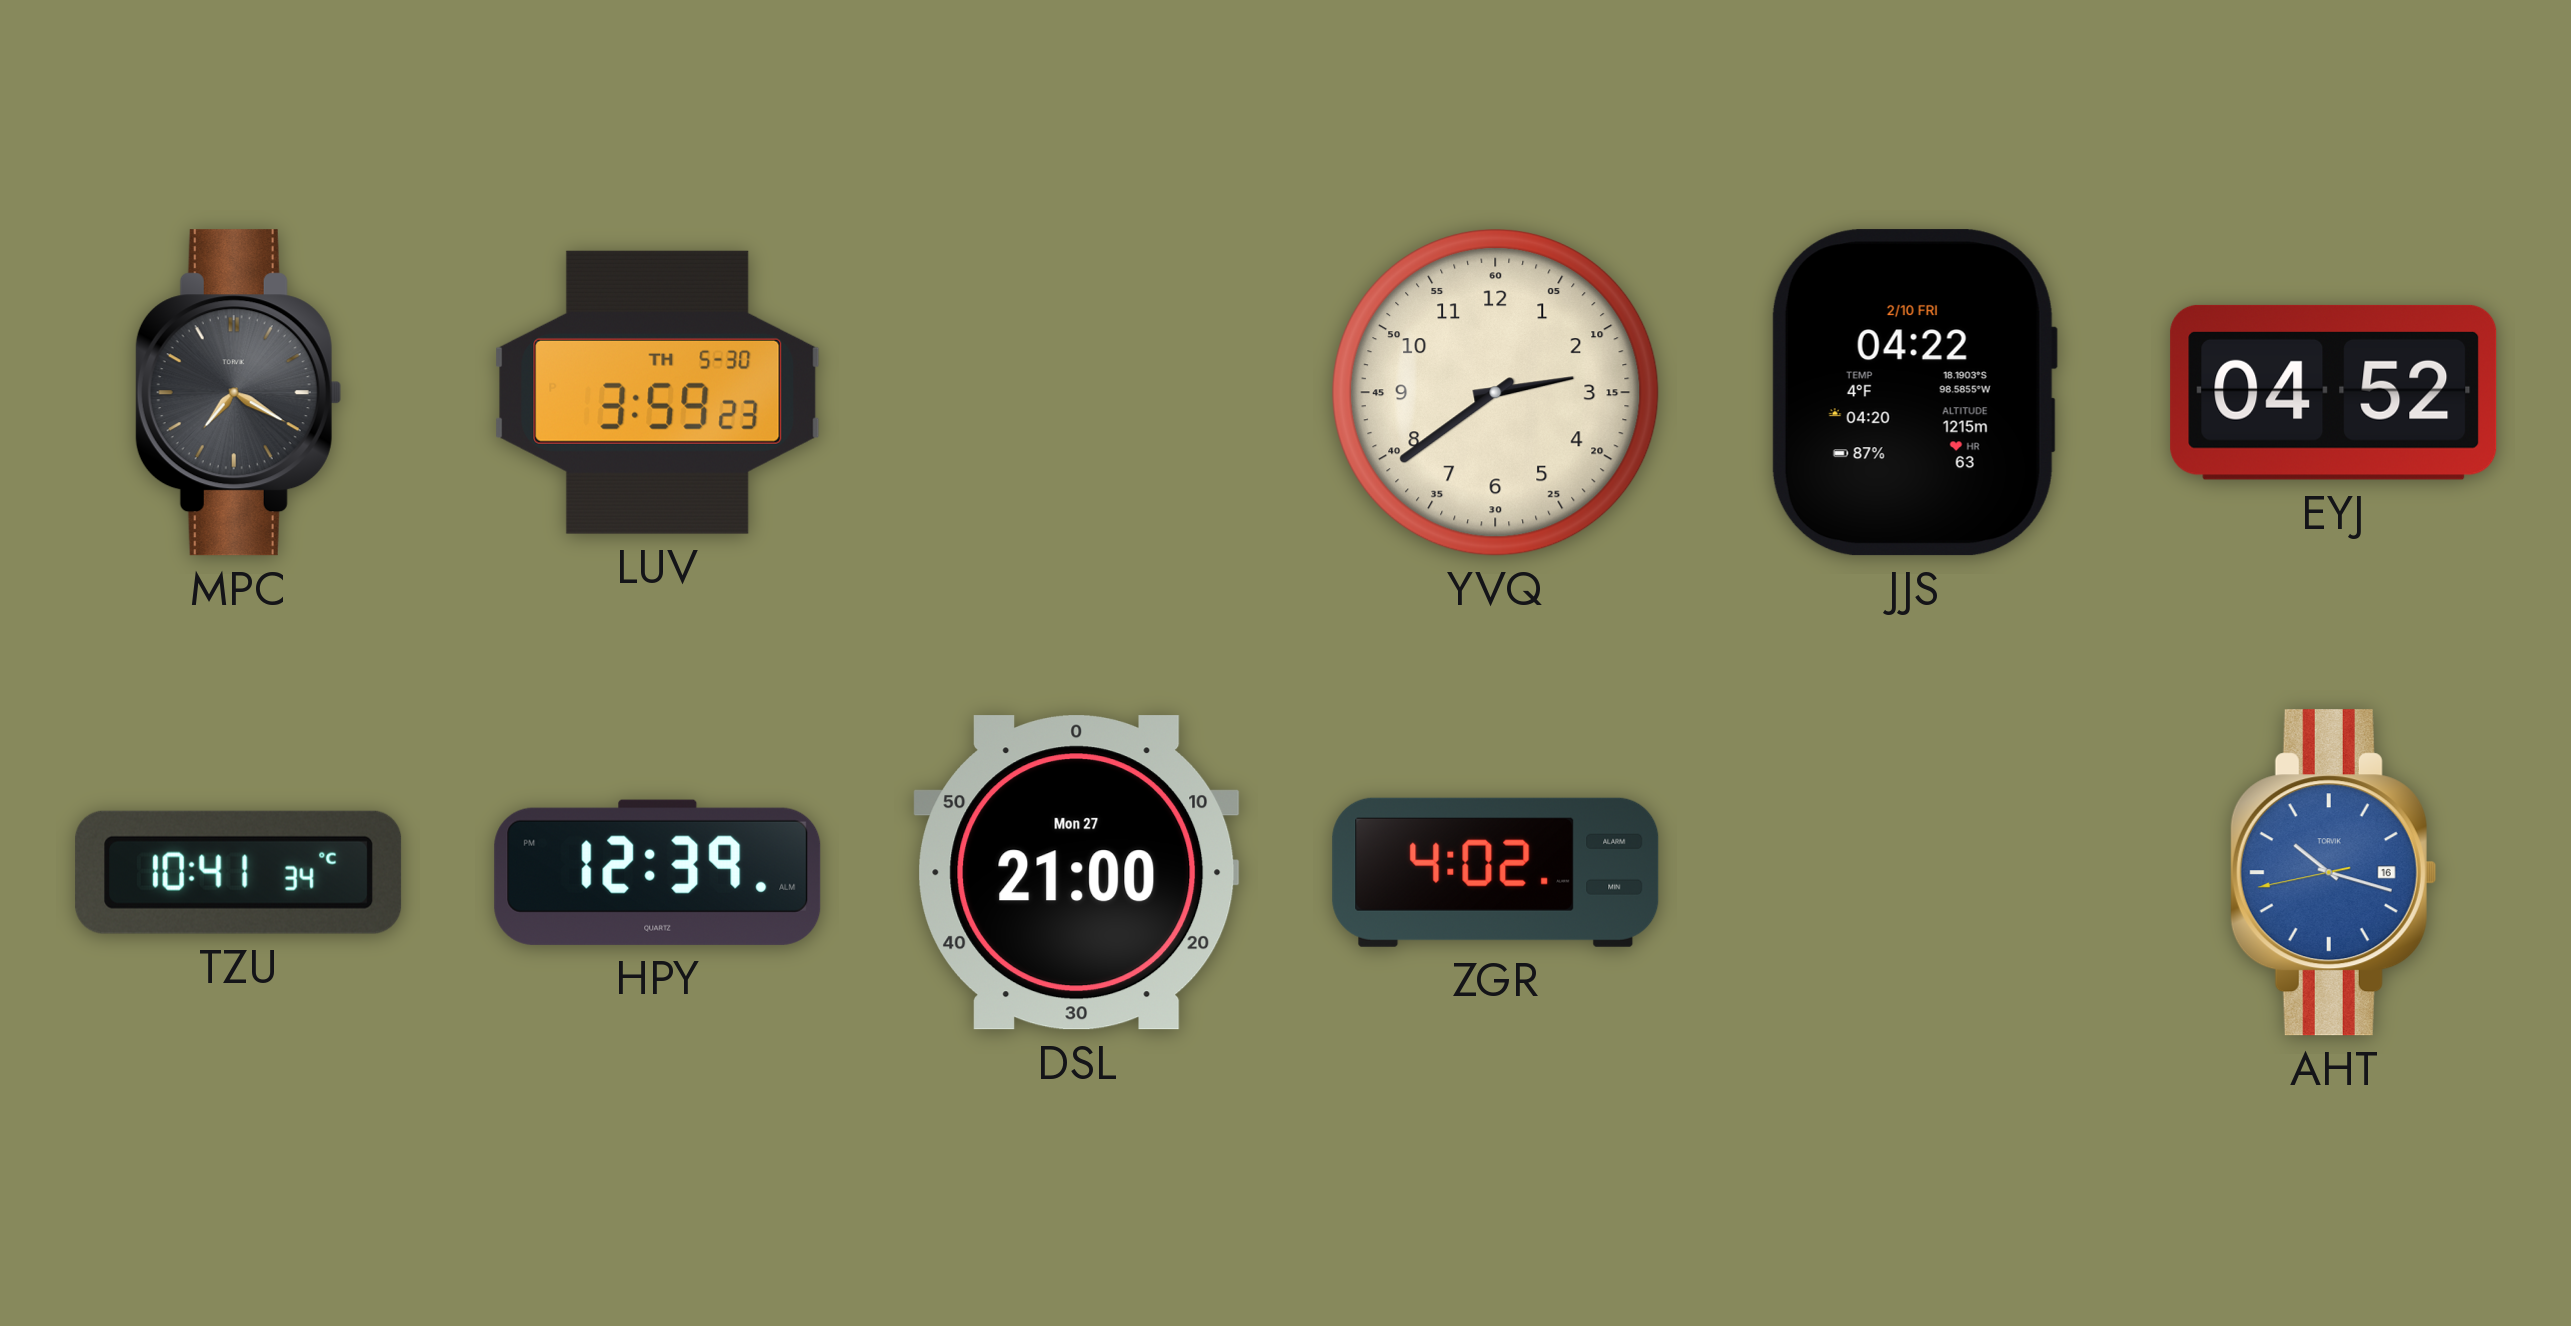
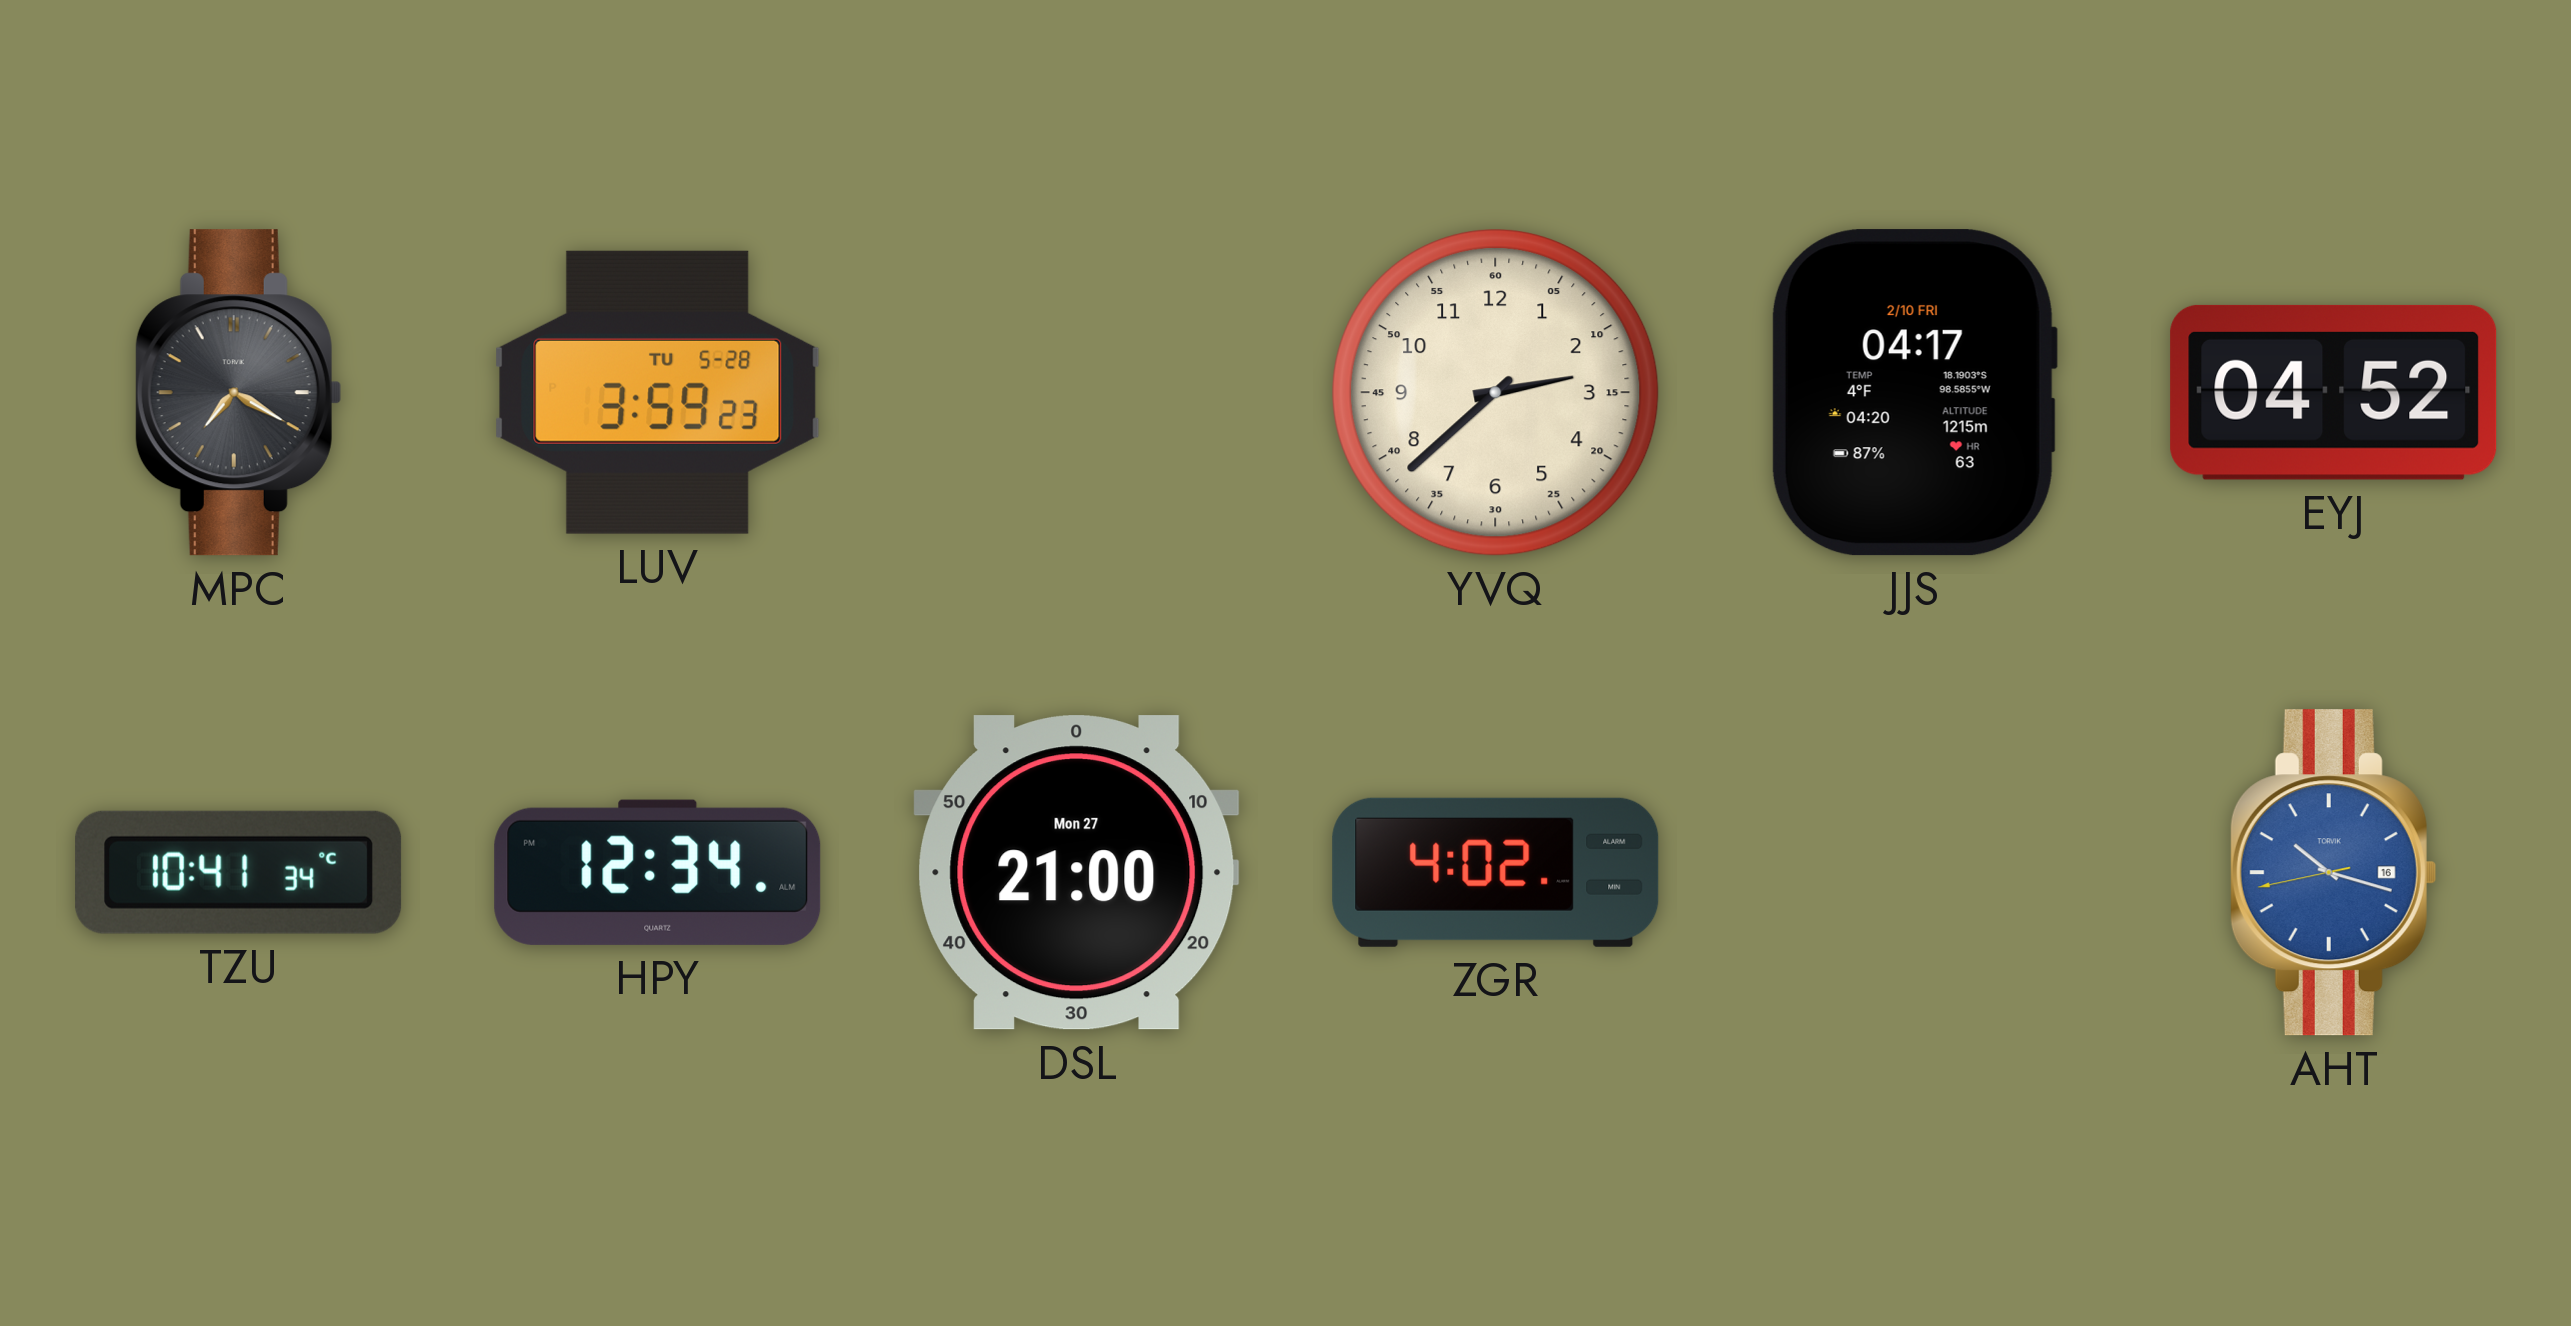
LUV date: TH 5-30 -> TU 5-28 (658, 392)
YVQ: 2:39 -> 2:38 (1496, 393)
JJS: 04:22 -> 04:17 (1914, 393)
HPY: 12:39 -> 12:34 (658, 872)
